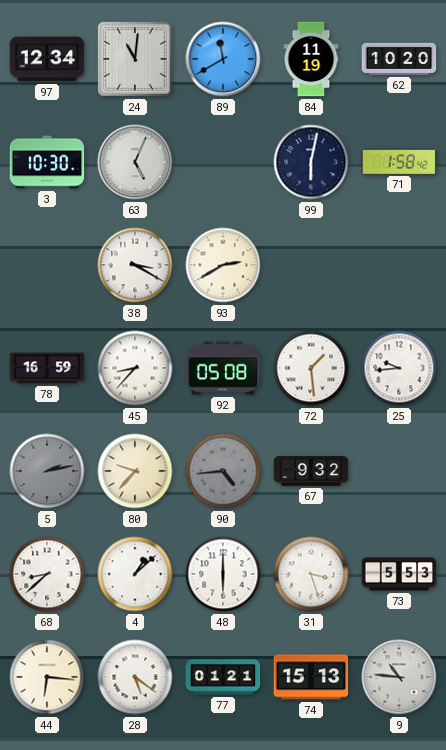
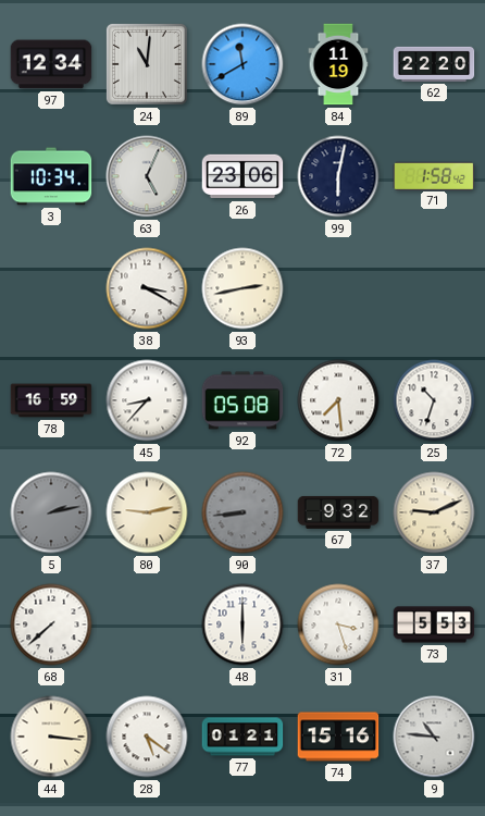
62: 10:20 -> 22:20 (434, 64)
3: 10:30 -> 10:34 (51, 176)
26: none -> 23:06 (242, 176)
93: 2:40 -> 2:43 (242, 288)
72: 1:29 -> 7:29 (338, 400)
25: 9:44 -> 10:33 (434, 400)
80: 9:37 -> 9:13 (147, 512)
90: 4:44 -> 8:44 (242, 512)
37: none -> 9:11 (434, 512)
68: 8:38 -> 7:38 (51, 625)
4: 1:08 -> none (135, 574)
44: 6:16 -> 3:16 (51, 737)
74: 15:13 -> 15:16 (338, 737)
